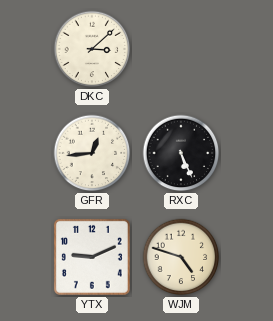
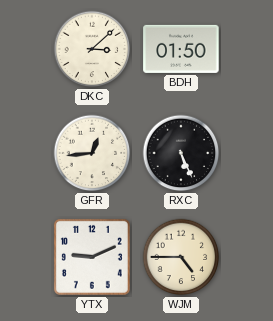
BDH: none -> 01:50 (181, 49)
WJM: 4:48 -> 4:45 (181, 257)
